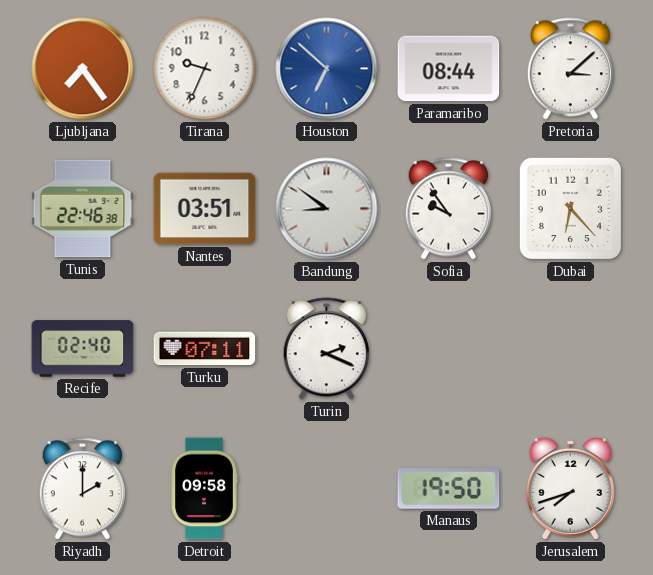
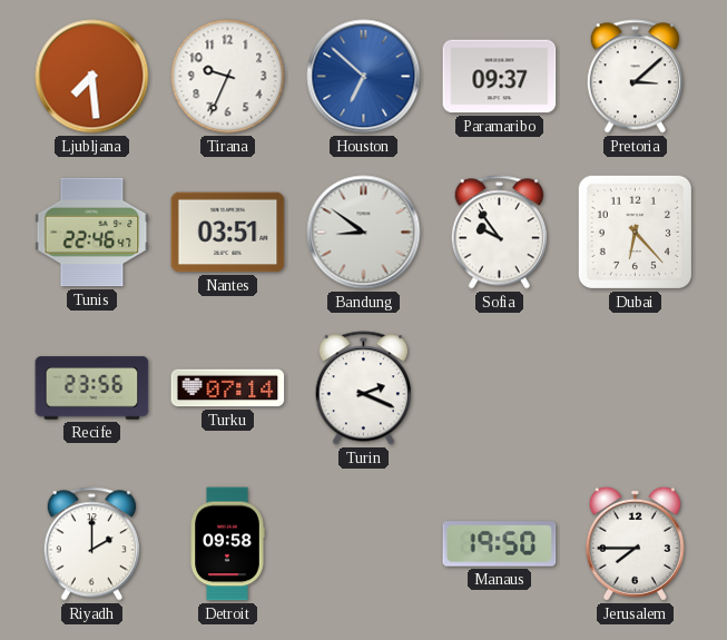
Ljubljana: 7:24 -> 7:29 (92, 77)
Paramaribo: 08:44 -> 09:37 (500, 77)
Tunis: 22:46:38 -> 22:46:47 (92, 233)
Recife: 02:40 -> 23:56 (92, 388)
Turku: 07:11 -> 07:14 (228, 388)
Jerusalem: 7:42 -> 7:45 (635, 543)
